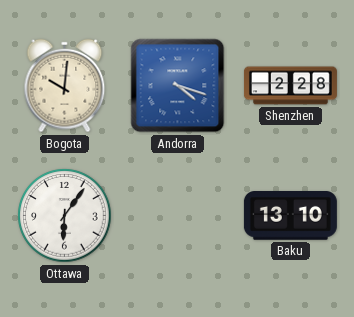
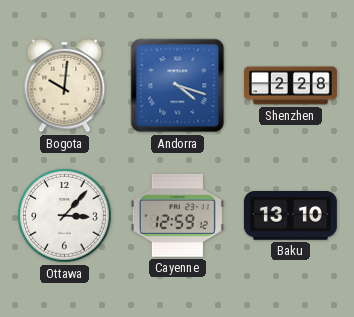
Ottawa: 6:06 -> 3:07 (65, 216)
Cayenne: none -> 12:59 (177, 215)
